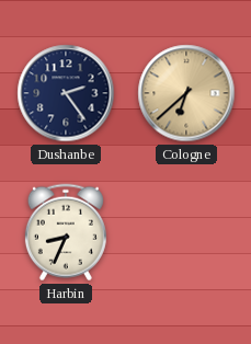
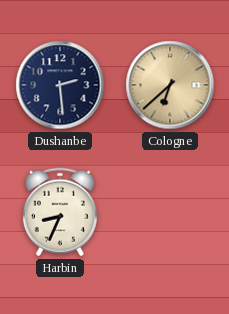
Dushanbe: 2:24 -> 2:29 (60, 85)
